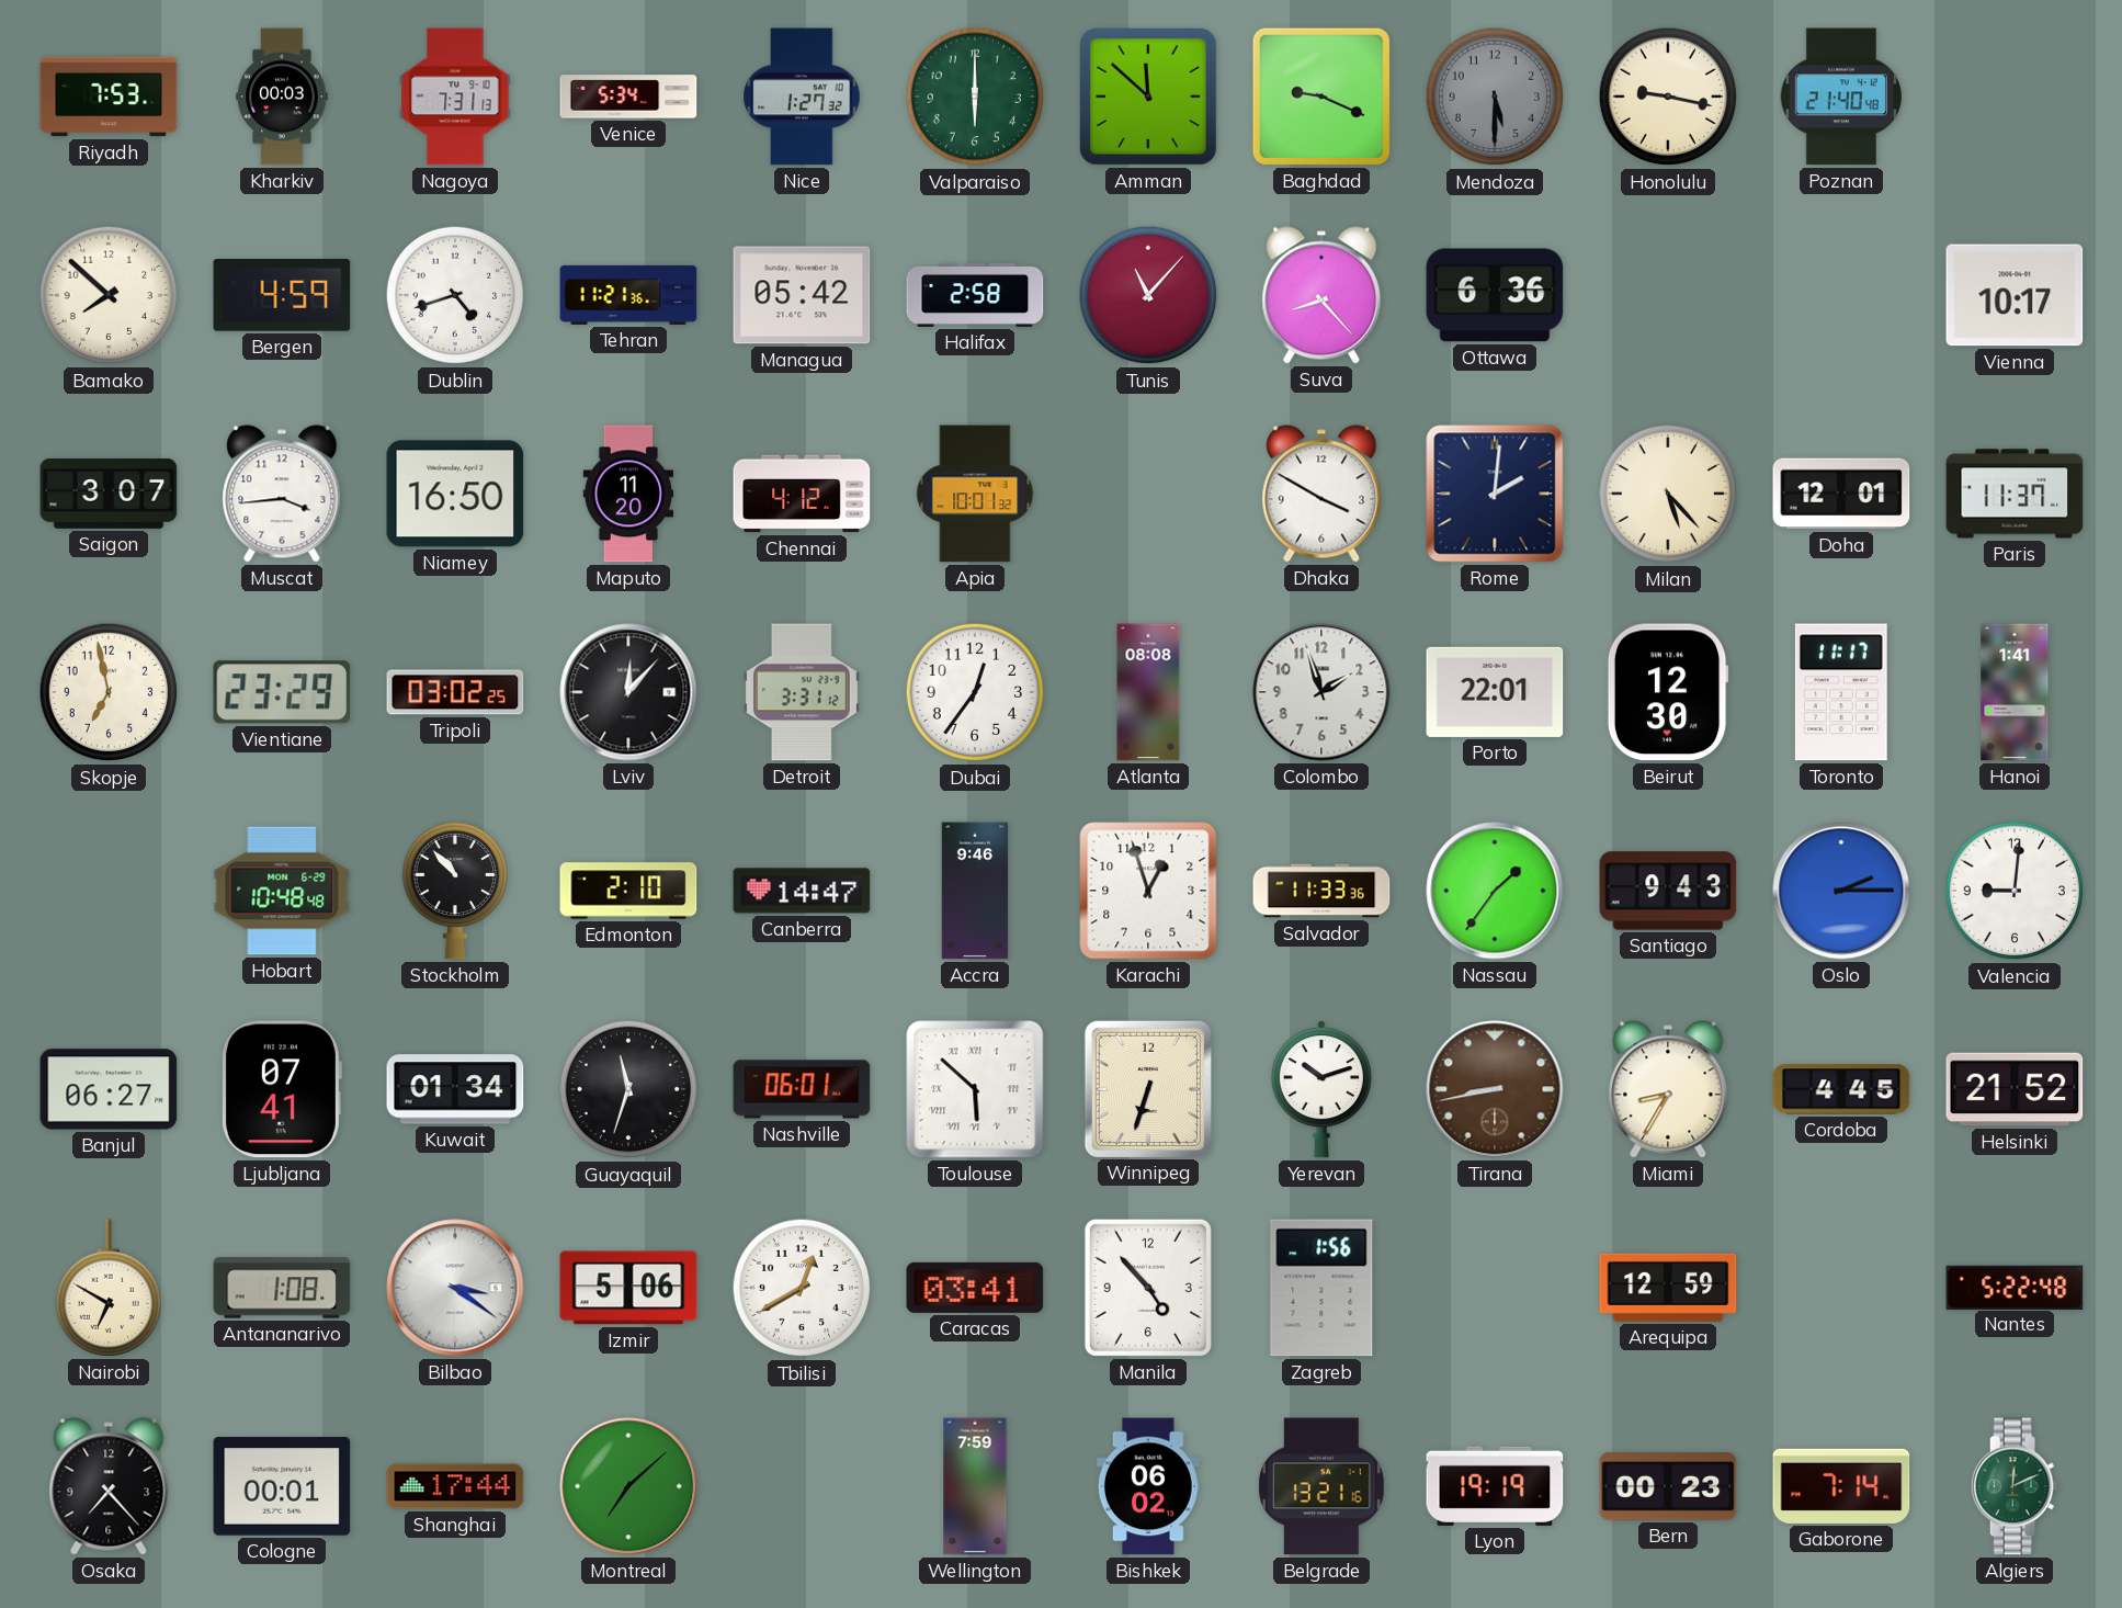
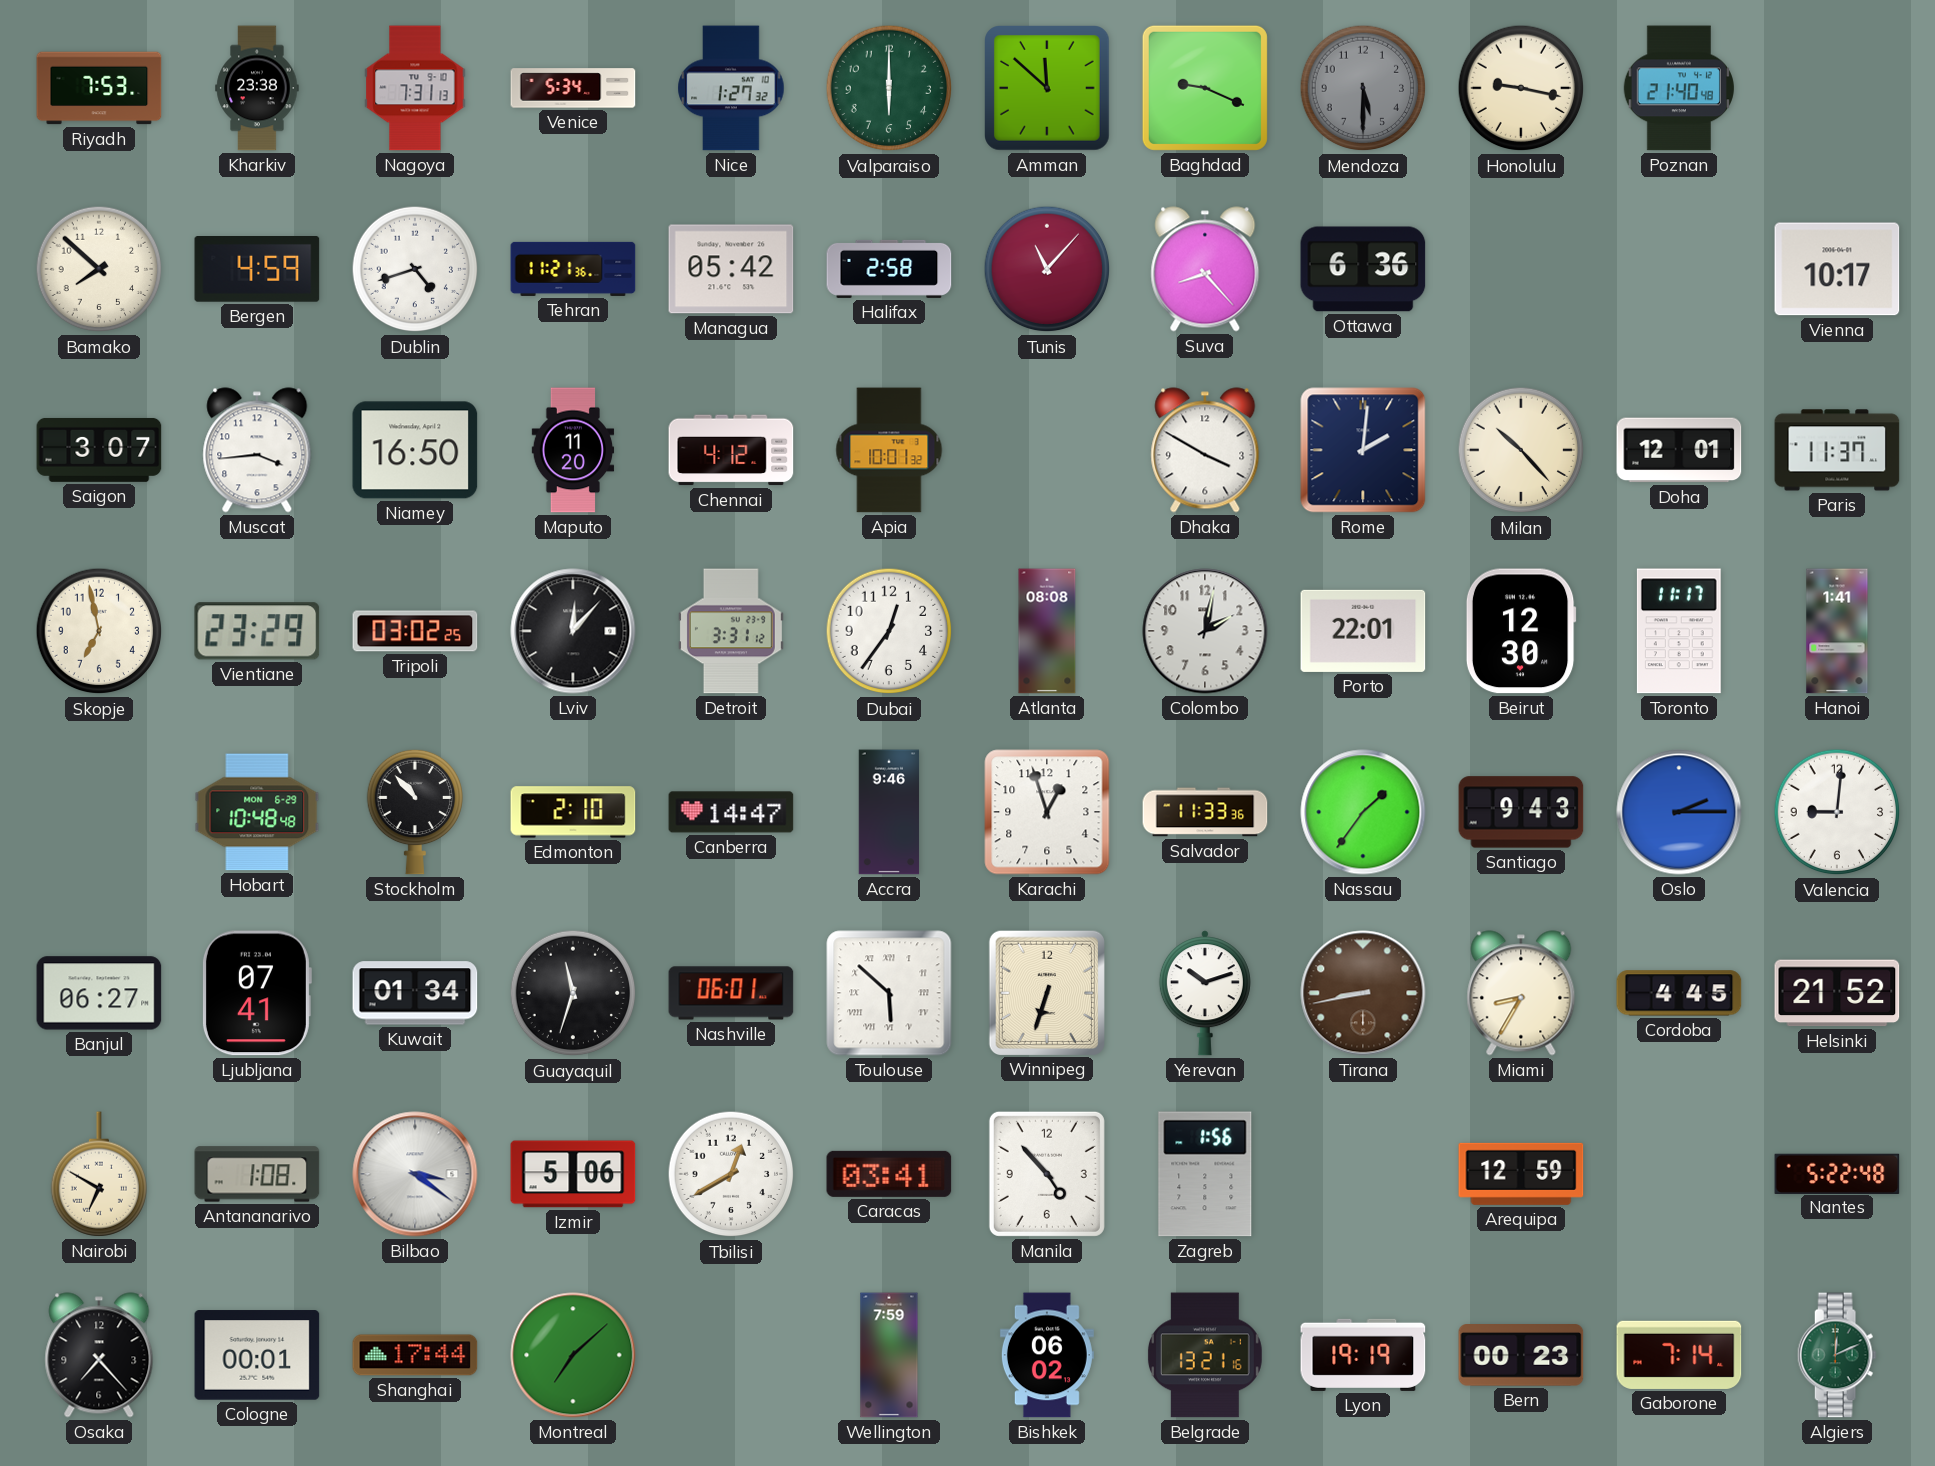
Kharkiv: 00:03 -> 23:38 (257, 88)
Milan: 5:23 -> 10:23 (1521, 450)
Colombo: 1:57 -> 2:02 (1205, 631)
